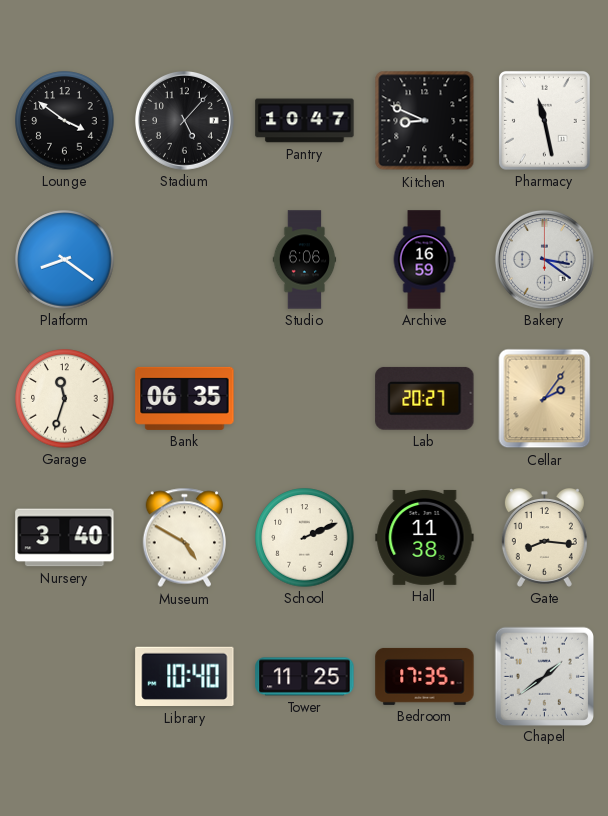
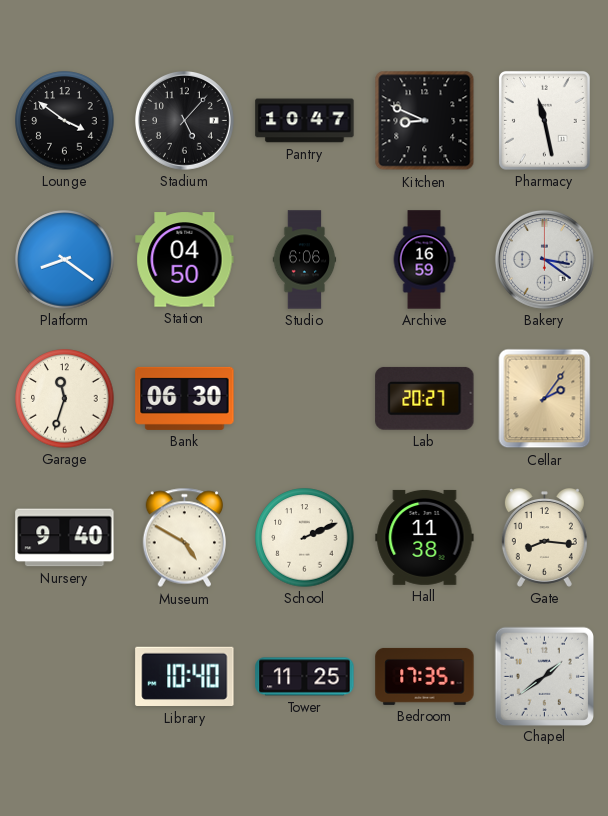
Station: none -> 04:50 (185, 260)
Bank: 06:35 -> 06:30 (185, 398)
Nursery: 3:40 -> 9:40 (65, 538)
